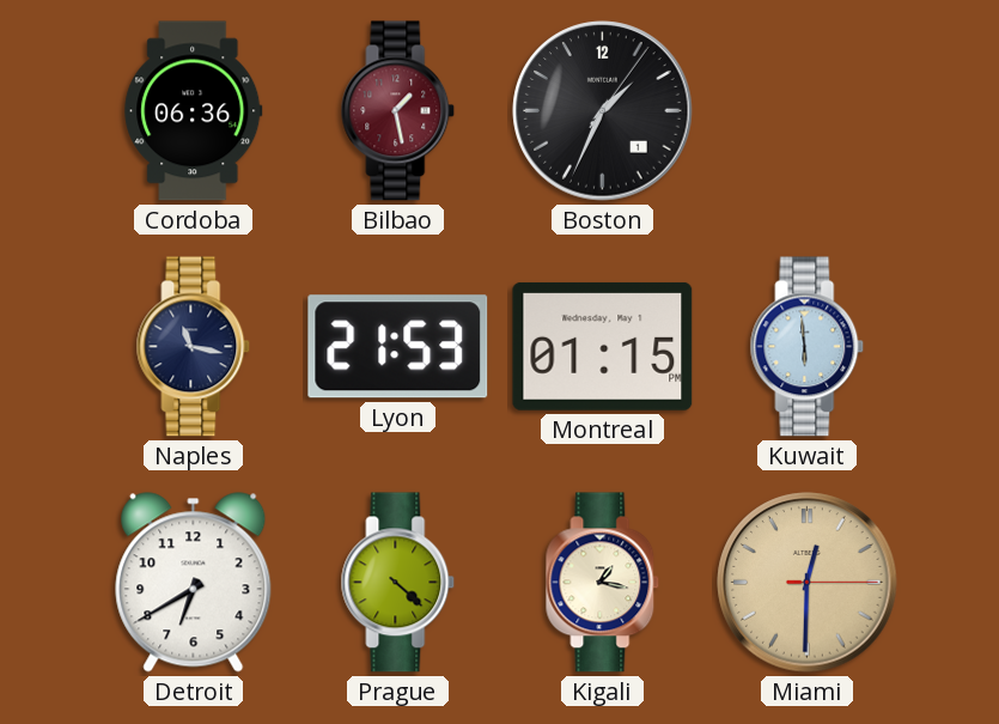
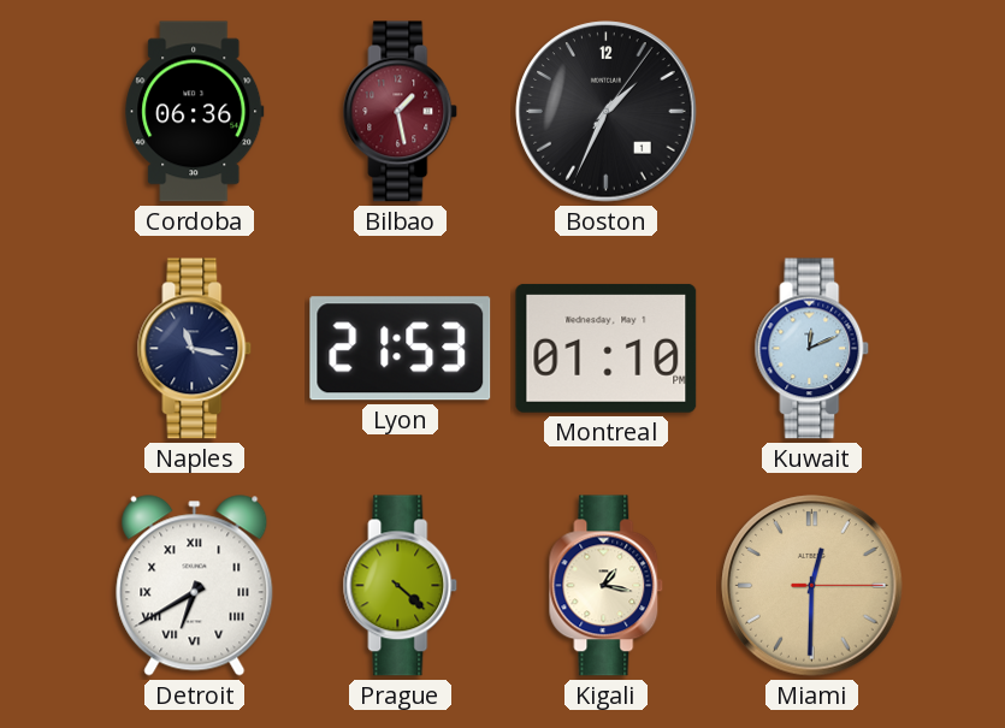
Montreal: 01:15 -> 01:10 (607, 348)
Kuwait: 5:59 -> 12:11 (812, 349)
Detroit numerals: Arabic -> Roman (195, 586)
